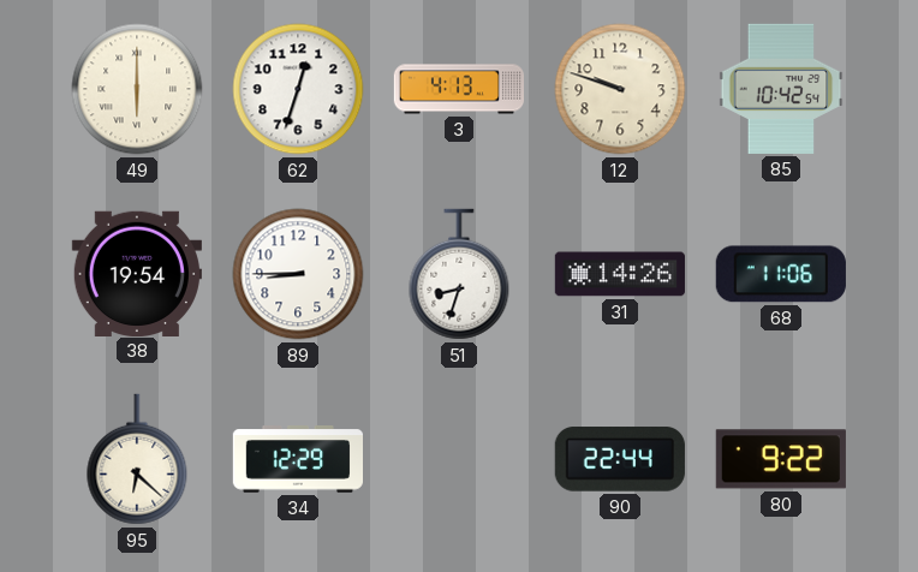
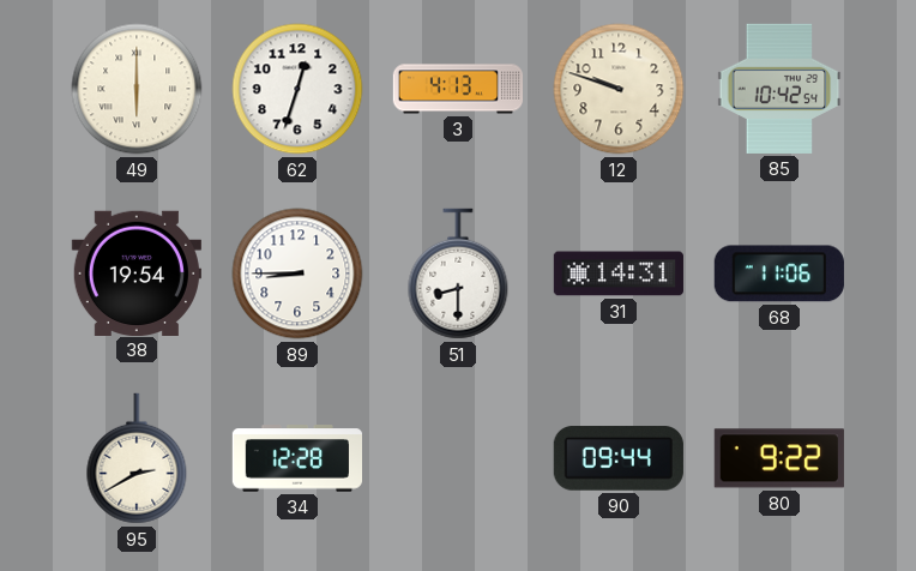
51: 8:33 -> 8:30 (458, 274)
31: 14:26 -> 14:31 (617, 274)
95: 6:22 -> 2:40 (137, 458)
34: 12:29 -> 12:28 (296, 458)
90: 22:44 -> 09:44 (619, 458)
